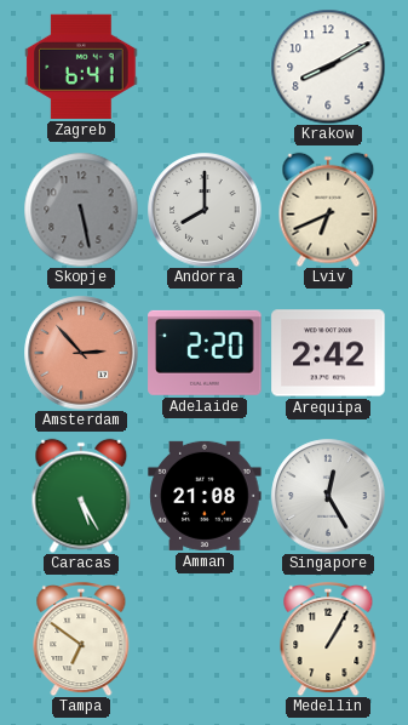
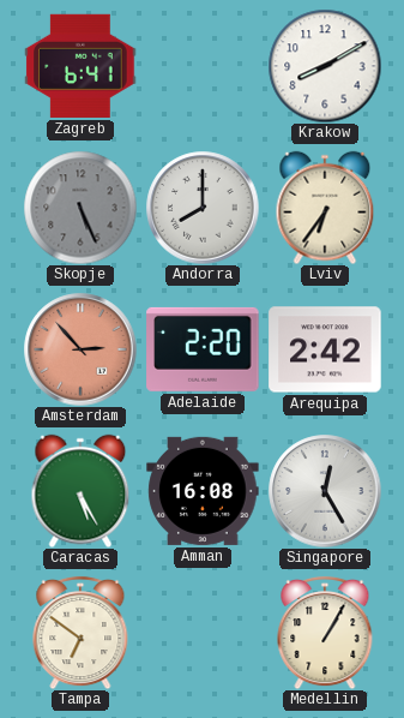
Skopje: 5:28 -> 5:26 (80, 208)
Lviv: 6:41 -> 6:36 (325, 208)
Amman: 21:08 -> 16:08 (203, 491)
